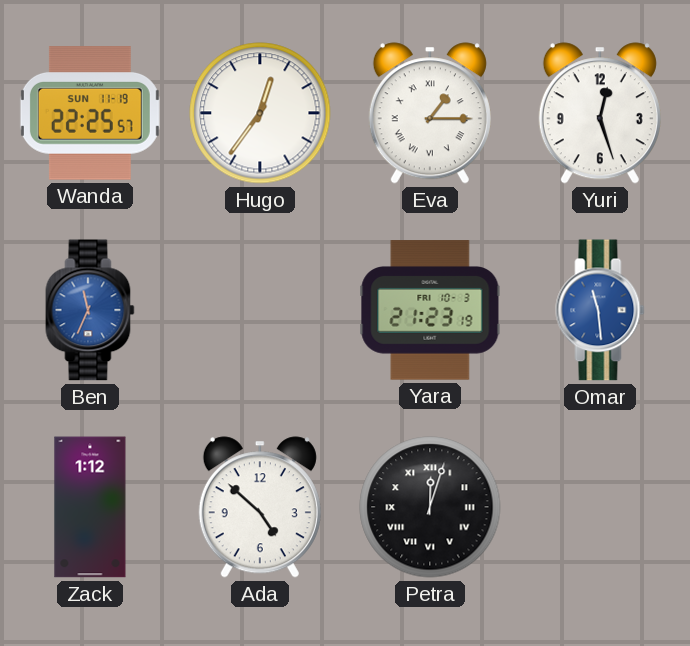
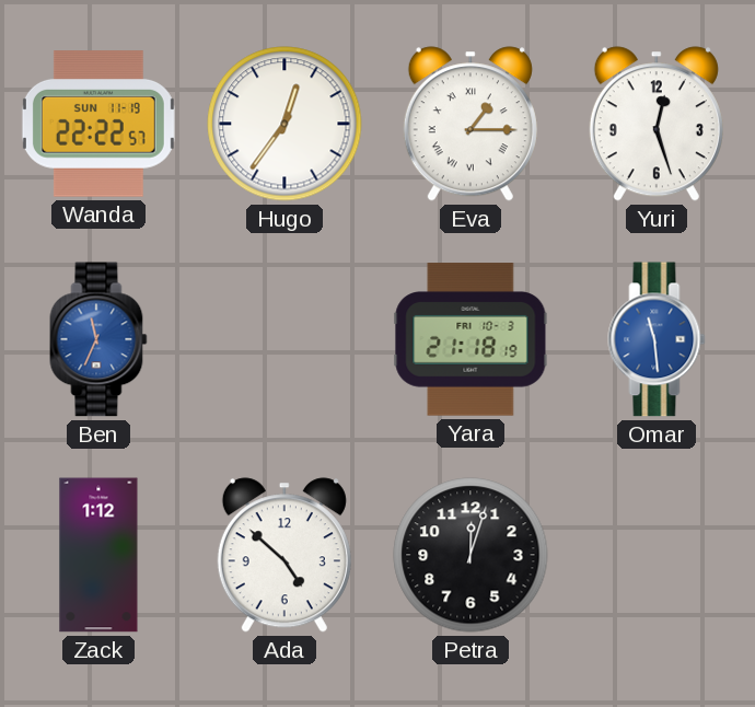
Wanda: 22:25 -> 22:22 (98, 124)
Yara: 21:23 -> 21:18 (471, 339)
Petra numerals: Roman -> Arabic (471, 555)
